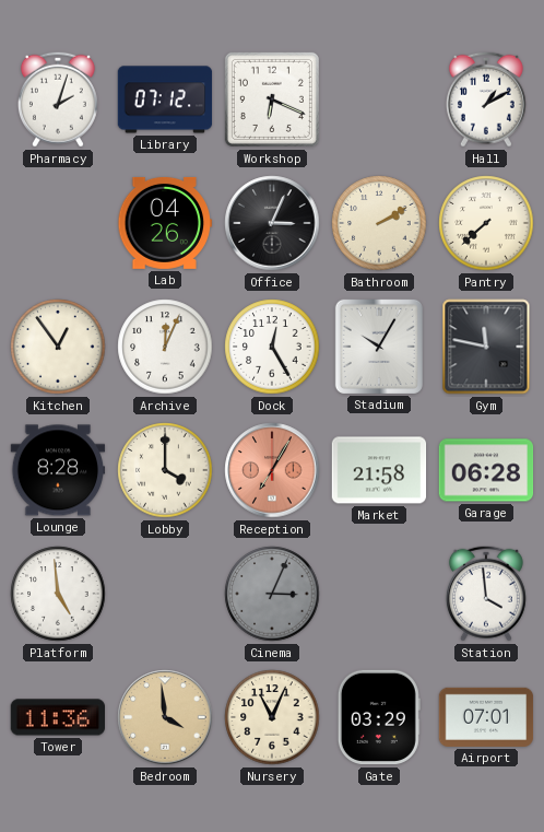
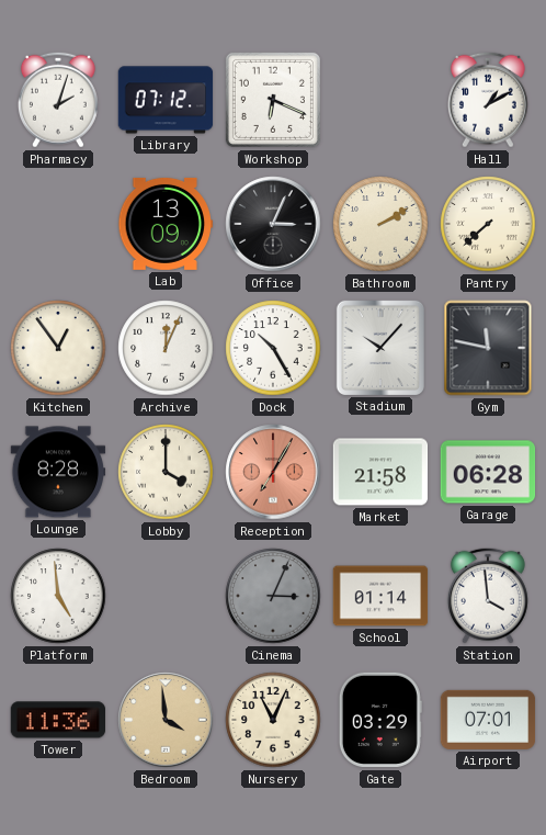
Lab: 04:26 -> 13:09 (166, 224)
Dock: 12:25 -> 10:25 (273, 348)
Stadium: 10:05 -> 10:07 (380, 347)
School: none -> 01:14 (380, 596)
